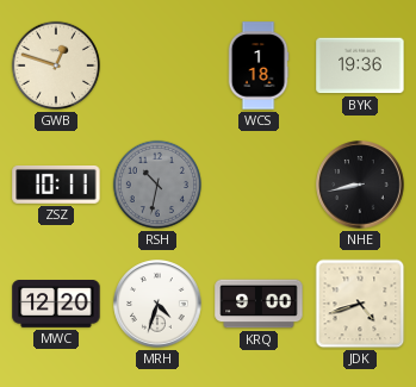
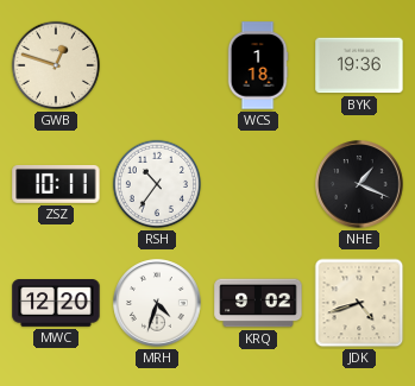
RSH: 10:32 -> 10:36 (157, 184)
RSH dial: grey -> white (157, 184)
NHE: 8:43 -> 1:19 (359, 184)
KRQ: 9:00 -> 9:02 (258, 303)
